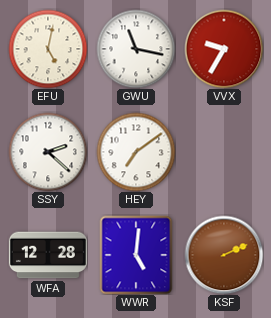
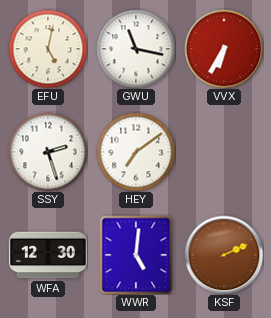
VVX: 9:35 -> 6:35 (224, 49)
SSY: 2:22 -> 2:27 (48, 152)
WFA: 12:28 -> 12:30 (48, 255)
